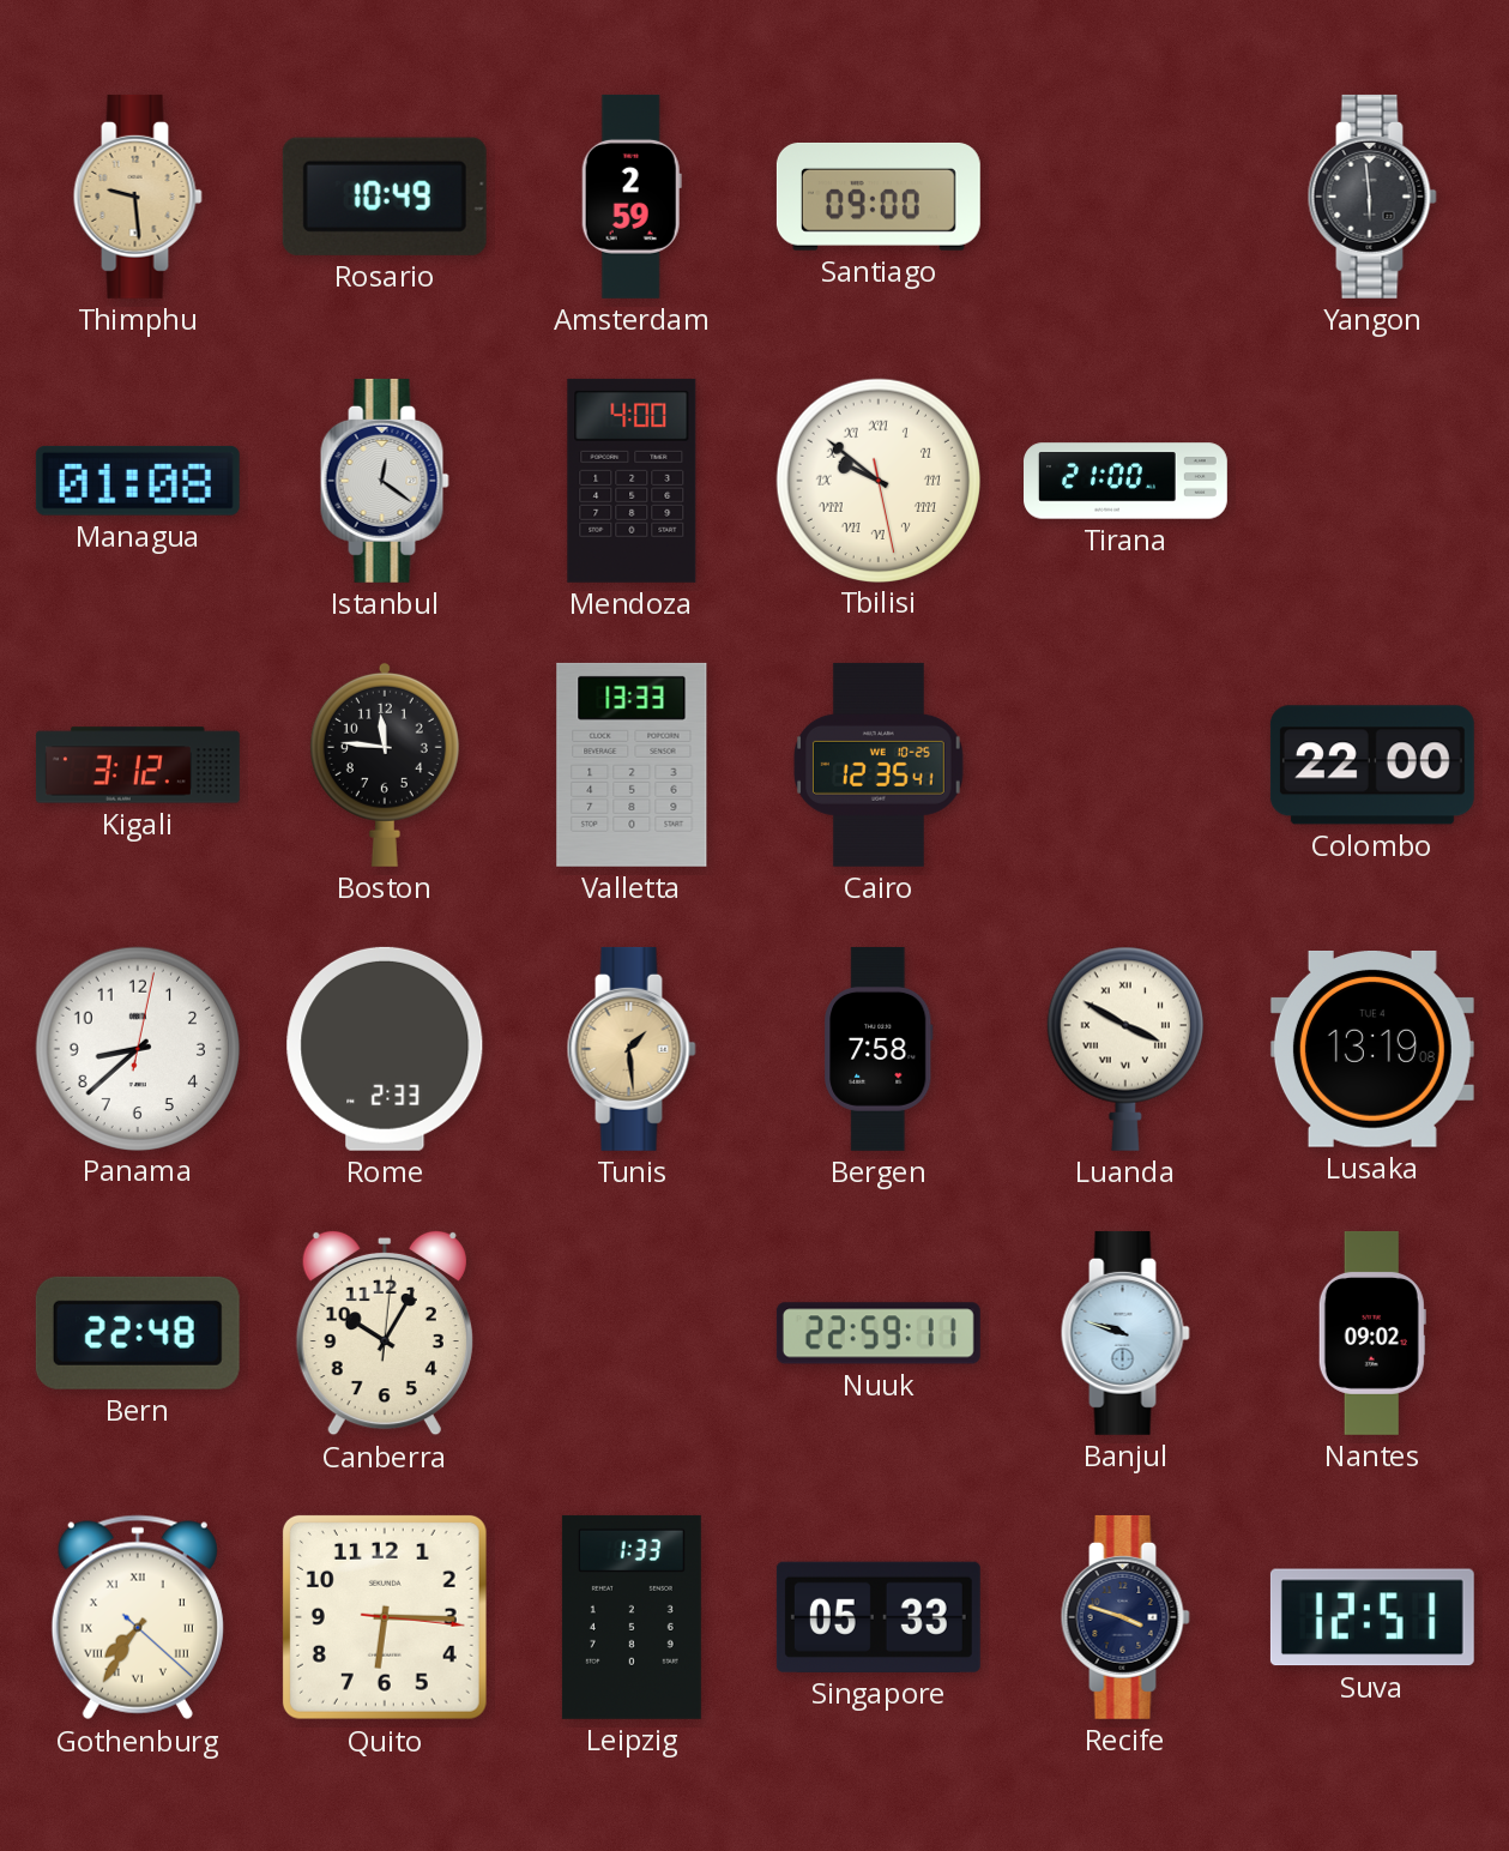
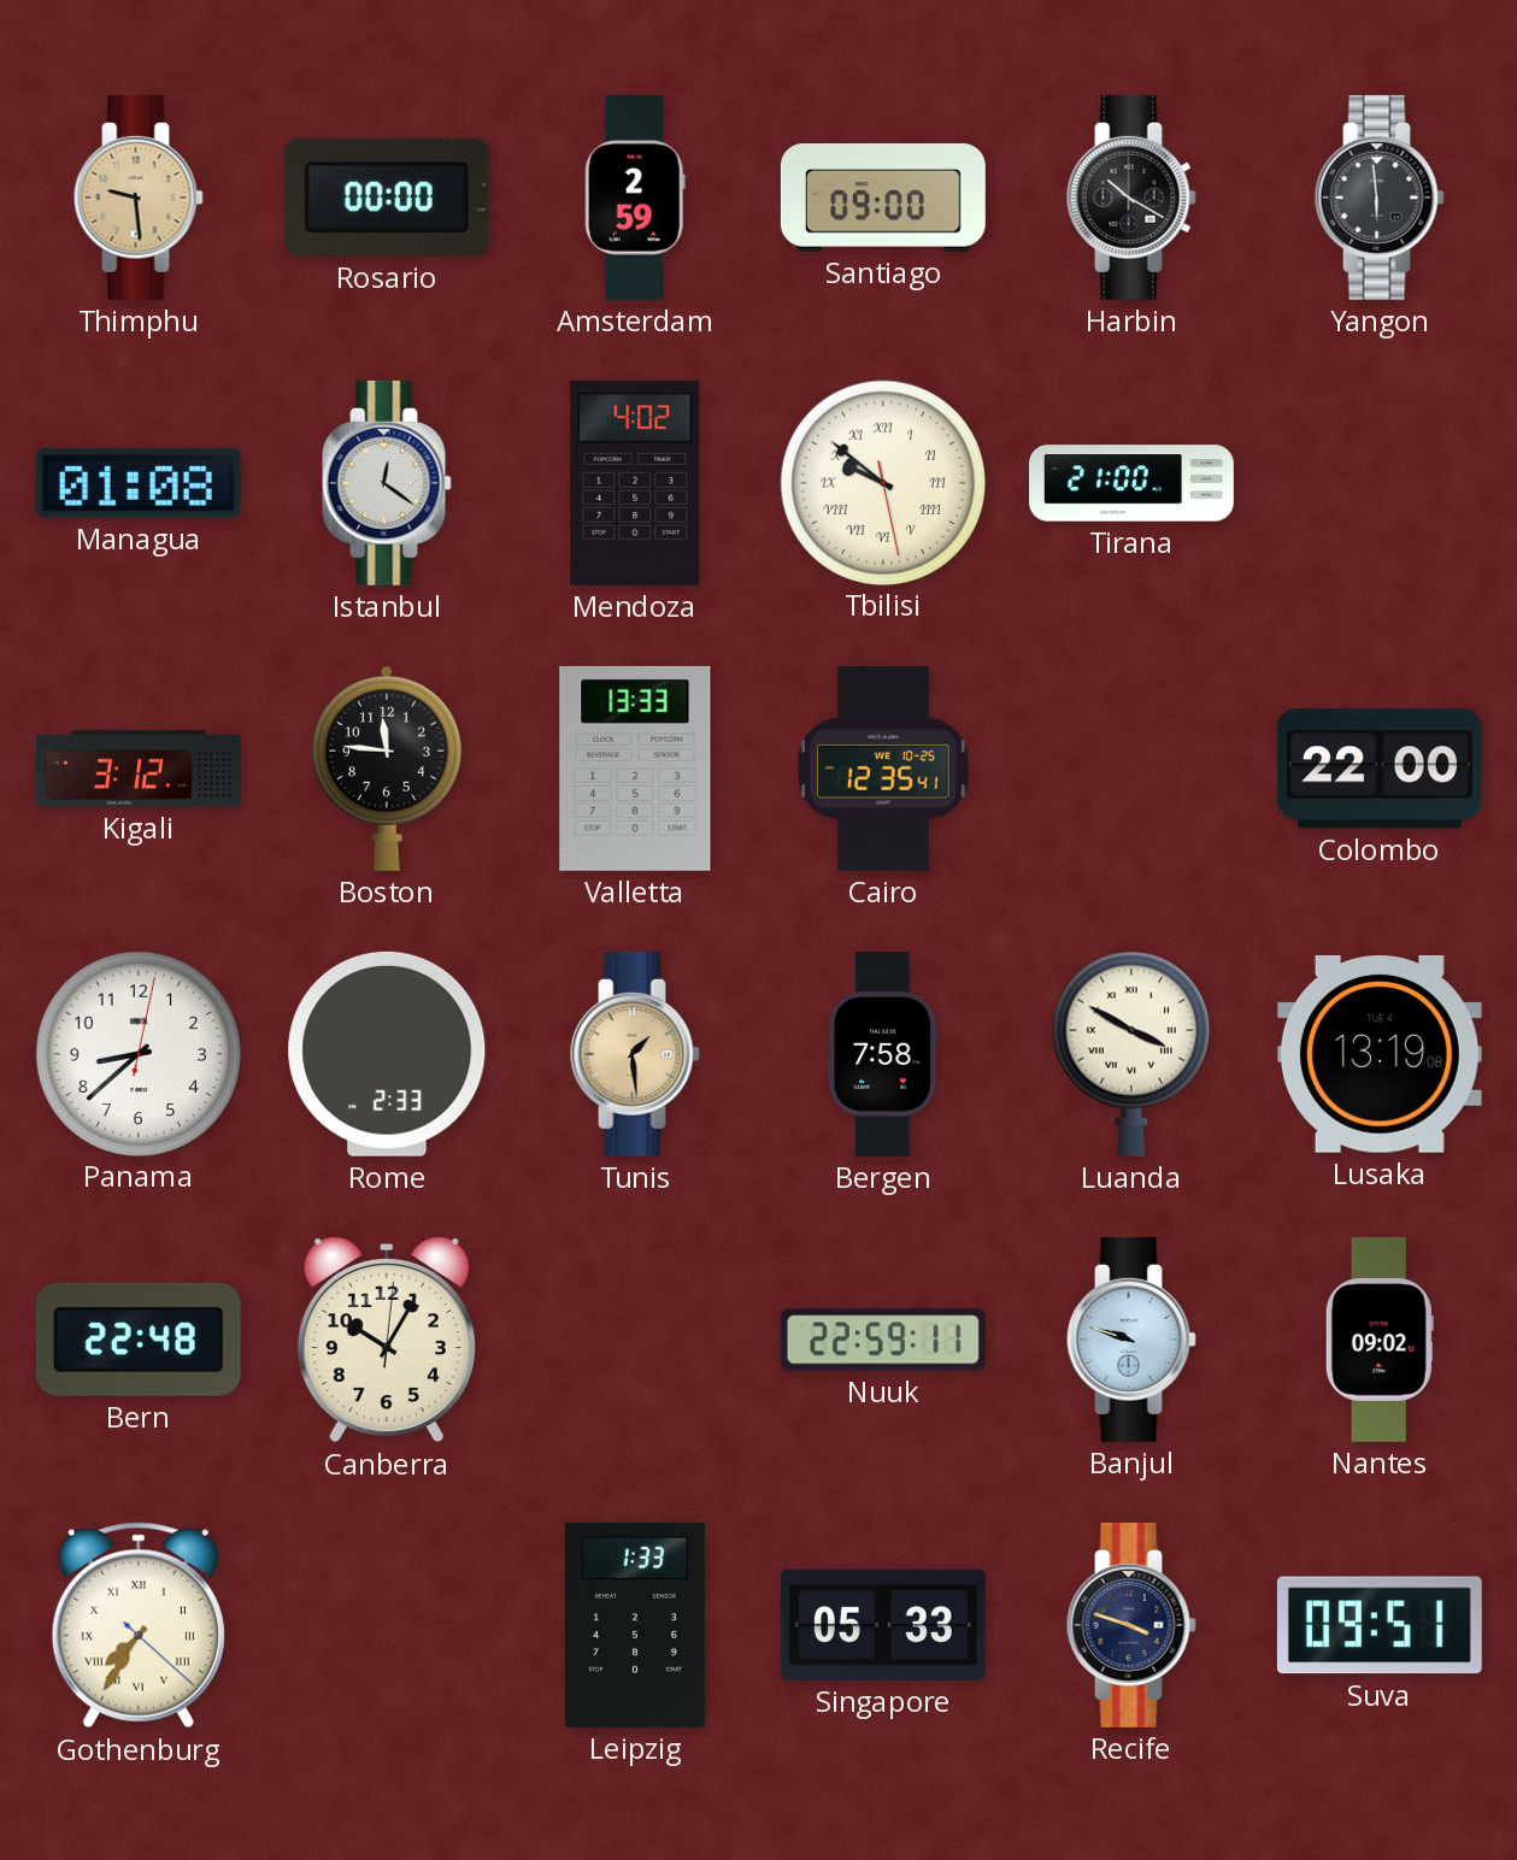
Rosario: 10:49 -> 00:00 (387, 198)
Harbin: none -> 10:20 (1131, 198)
Mendoza: 4:00 -> 4:02 (635, 483)
Quito: 6:15 -> none (385, 1617)
Suva: 12:51 -> 09:51 (1380, 1625)
